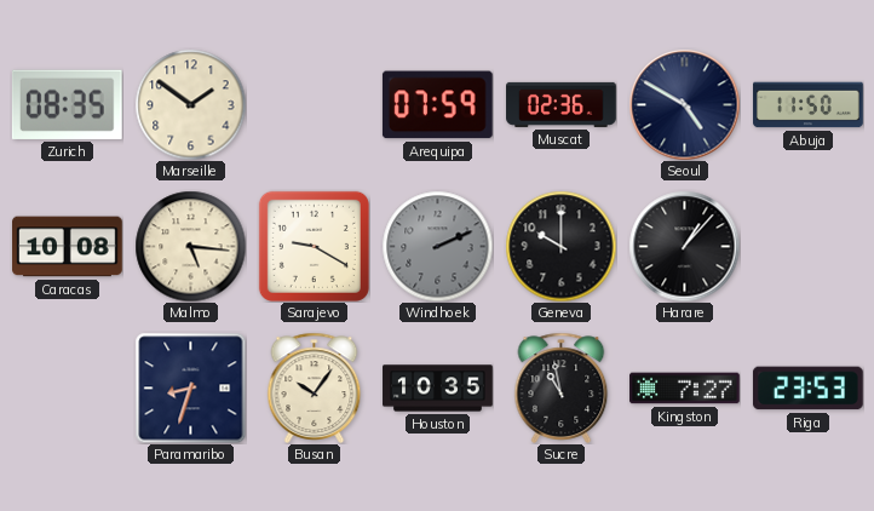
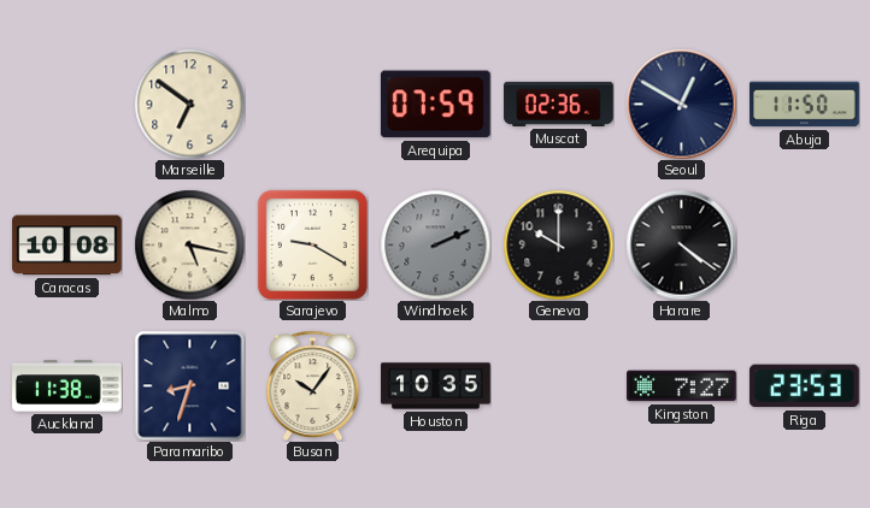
Zurich: 08:35 -> none (67, 104)
Marseille: 1:51 -> 6:51 (189, 104)
Seoul: 4:50 -> 12:50 (681, 104)
Malmo: 5:16 -> 5:17 (189, 244)
Harare: 1:07 -> 4:21 (681, 244)
Auckland: none -> 11:38 (67, 386)
Sucre: 10:58 -> none (562, 387)
